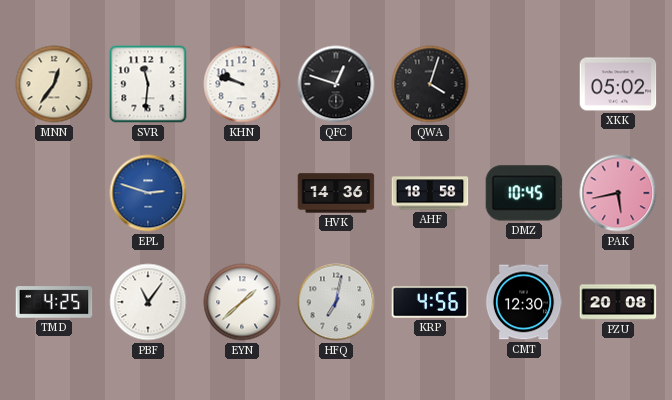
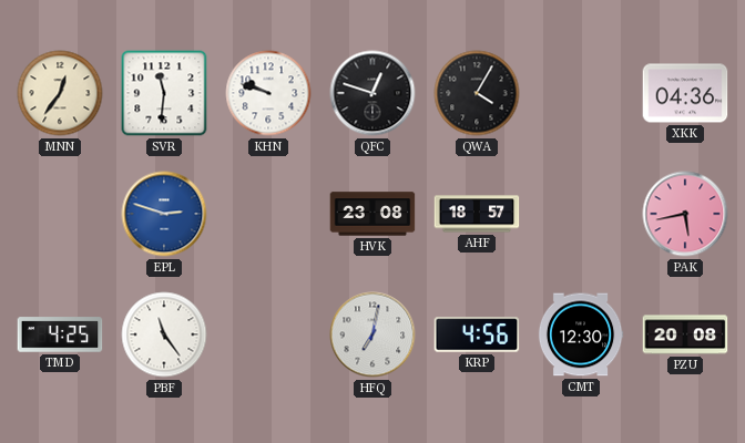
QWA: 4:03 -> 4:05 (477, 93)
XKK: 05:02 -> 04:36 (685, 93)
HVK: 14:36 -> 23:08 (372, 214)
AHF: 18:58 -> 18:57 (477, 214)
DMZ: 10:45 -> none (524, 193)
PBF: 11:06 -> 11:24 (164, 334)
EYN: 1:38 -> none (242, 302)
